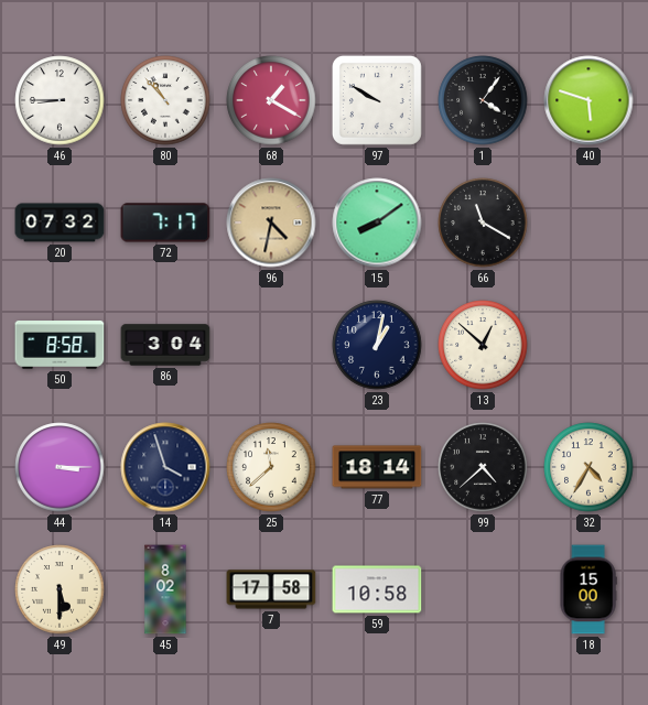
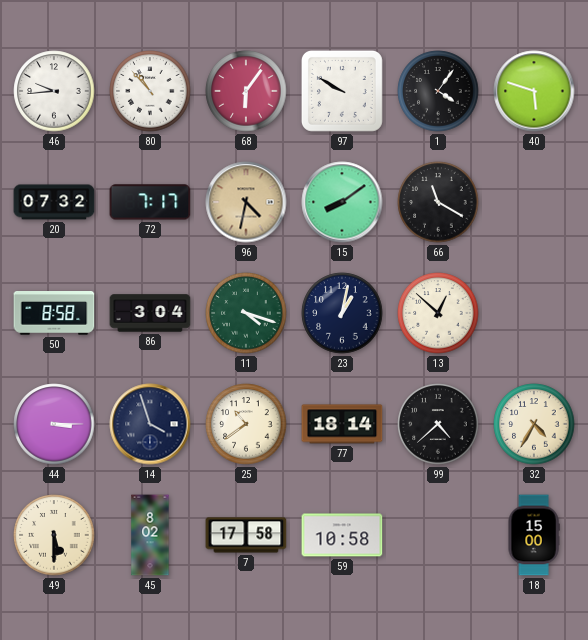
46: 8:45 -> 9:44 (54, 91)
68: 1:20 -> 6:06 (246, 91)
11: none -> 4:18 (246, 313)
25: 11:38 -> 10:39 (246, 424)
